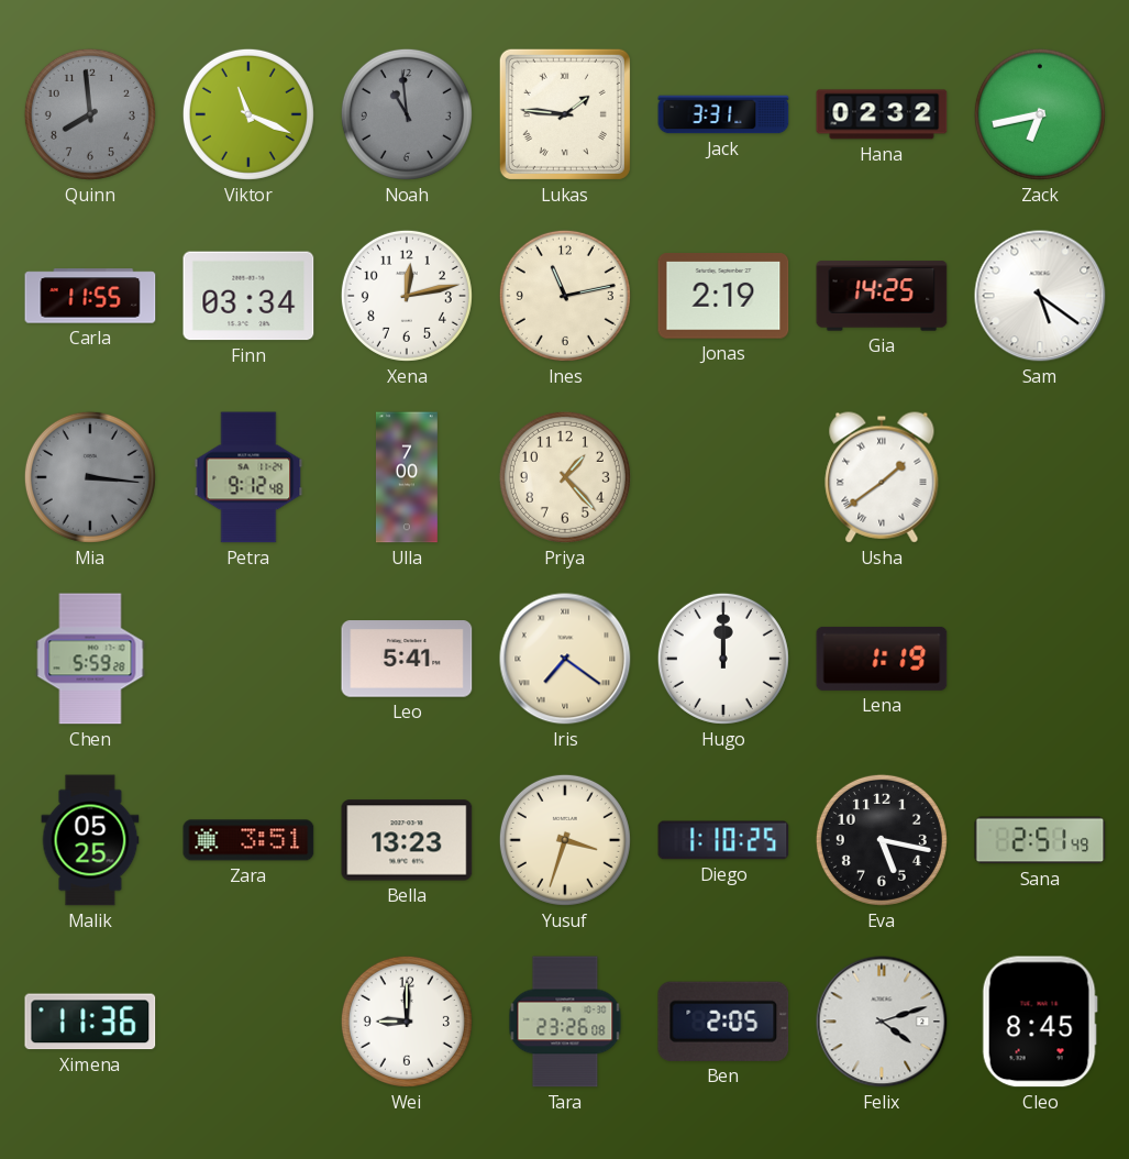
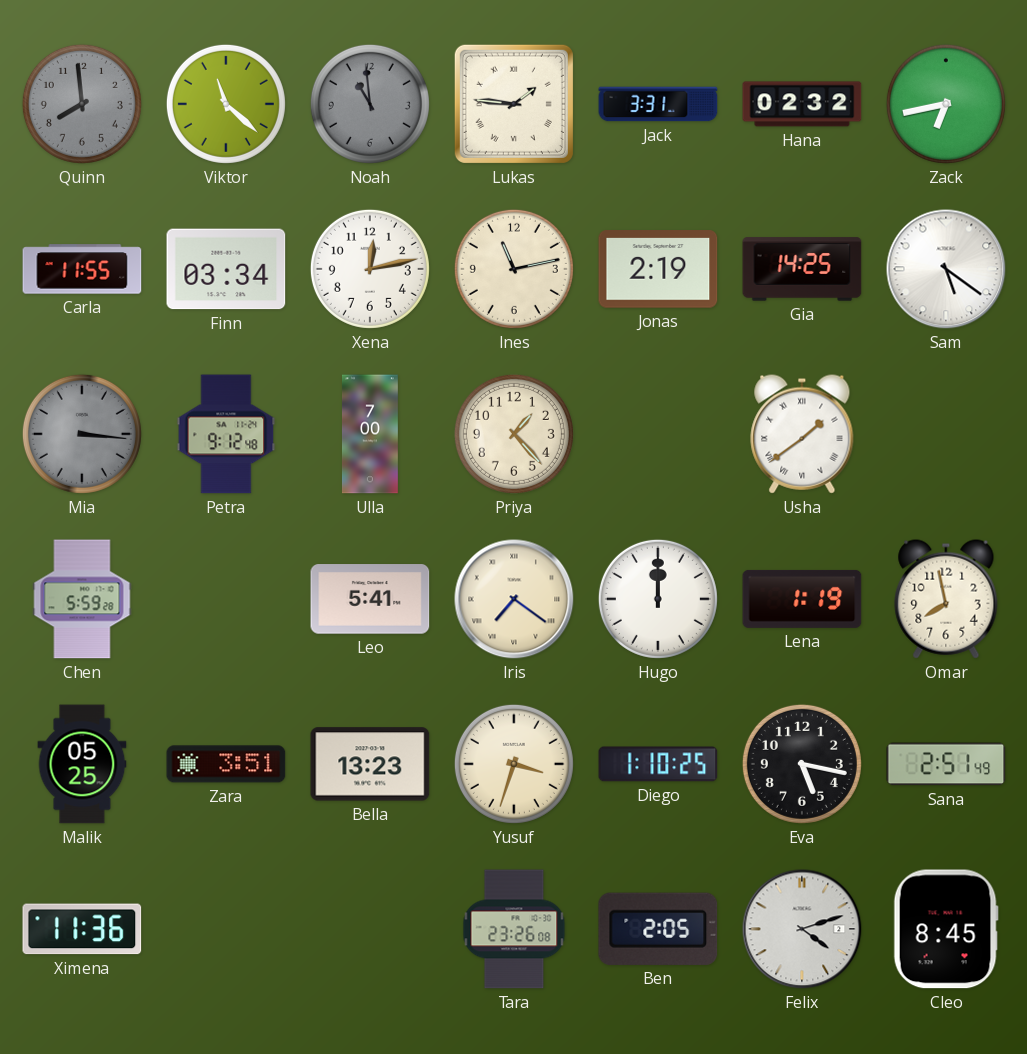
Viktor: 11:19 -> 11:22 (226, 104)
Omar: none -> 7:58 (946, 599)
Wei: 9:00 -> none (407, 1022)
